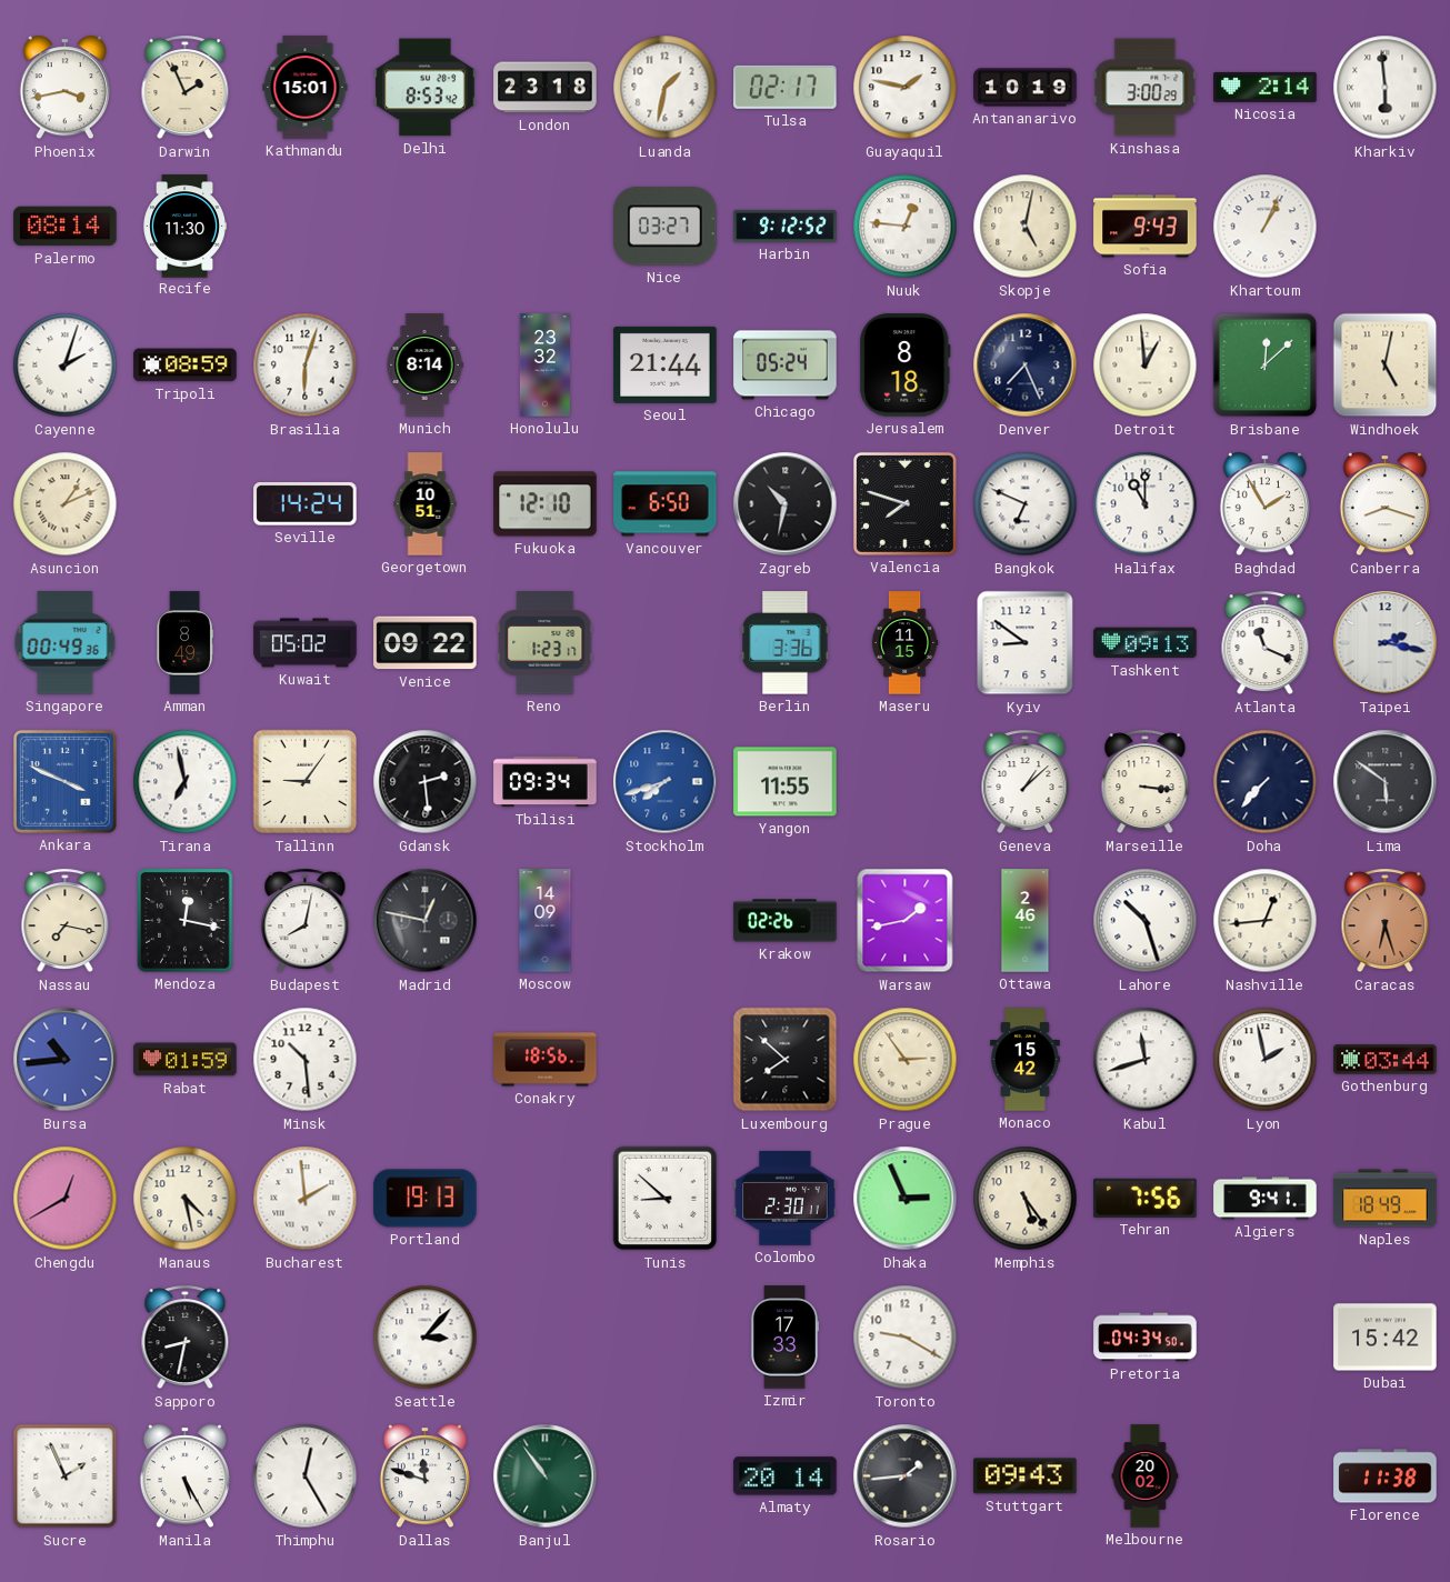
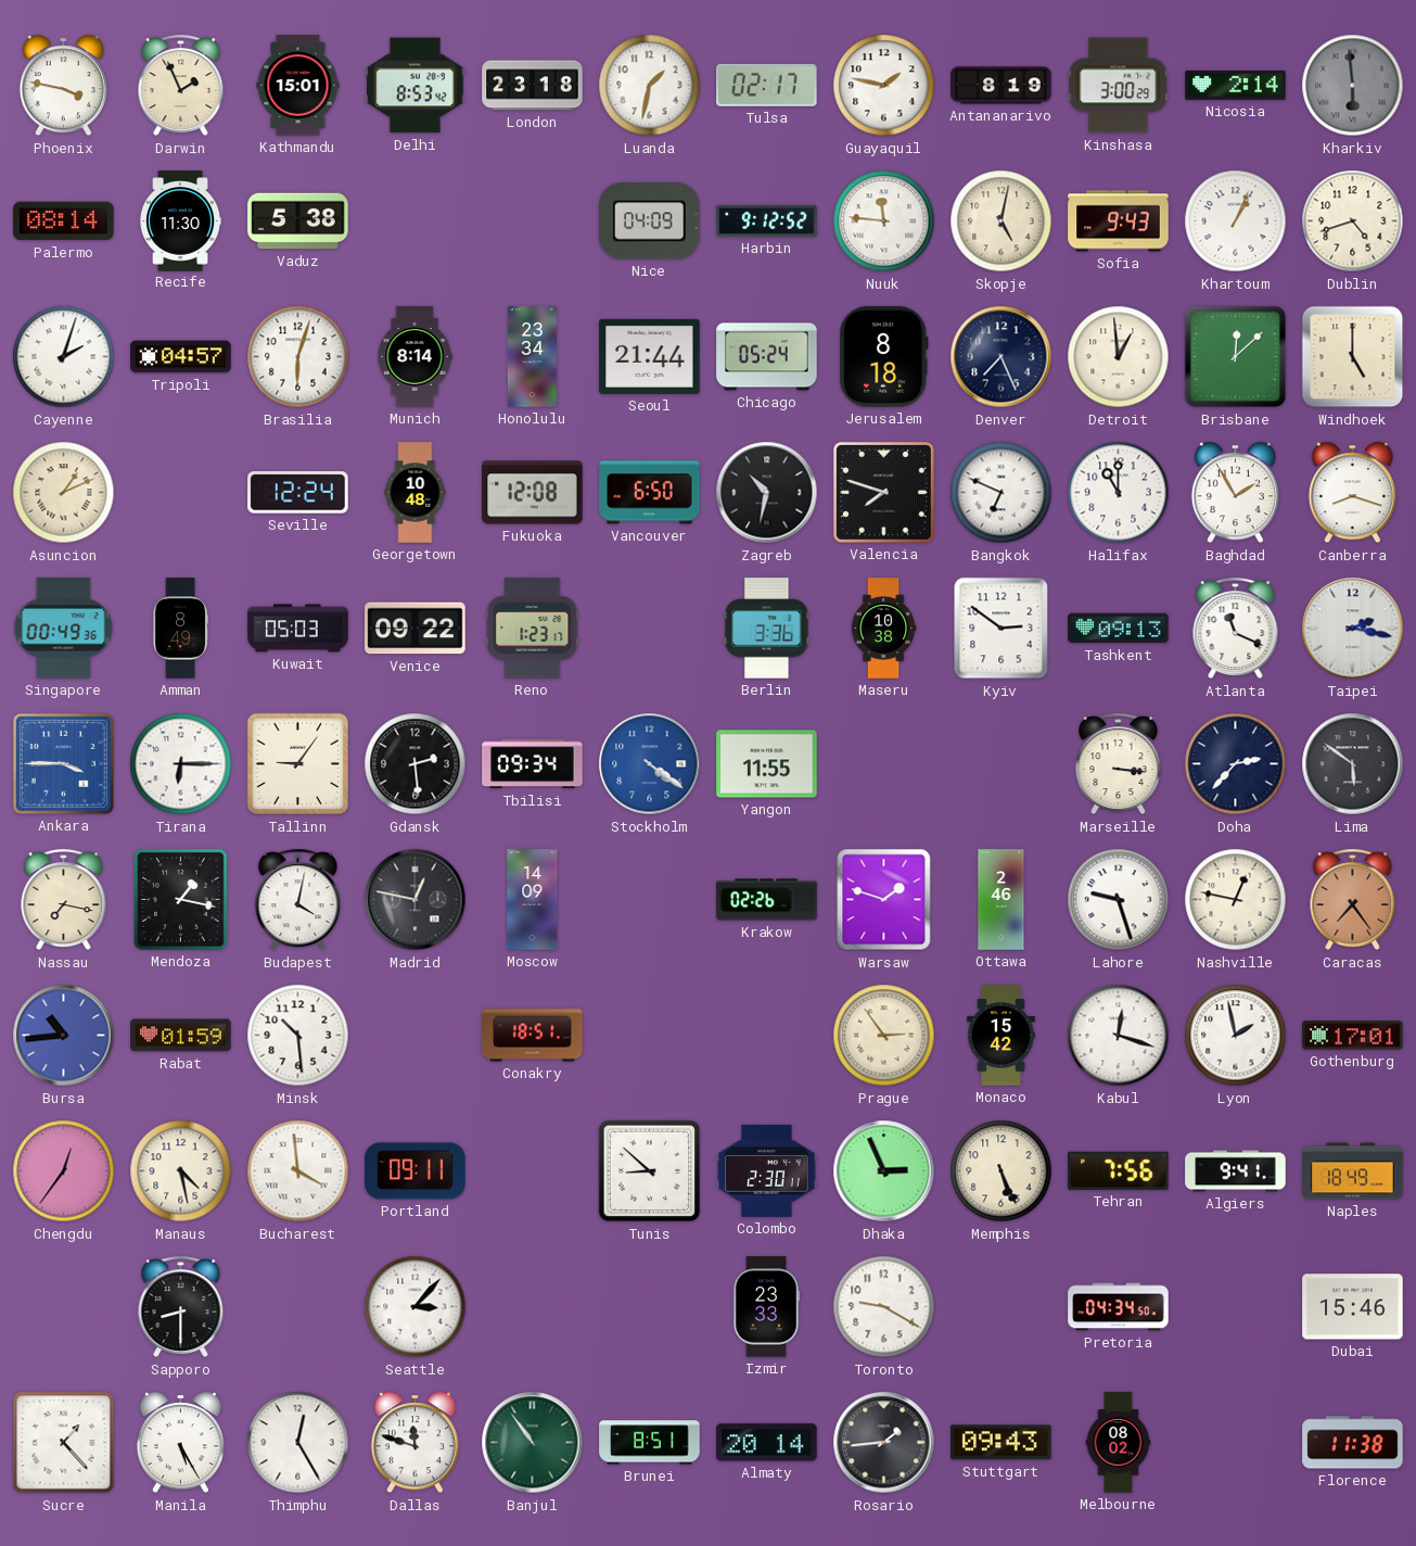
Phoenix: 3:43 -> 3:47 (63, 86)
Antananarivo: 10:19 -> 8:19 (1002, 86)
Kharkiv dial: white -> grey (1353, 86)
Vaduz: none -> 5:38 (298, 221)
Nice: 03:27 -> 04:09 (650, 221)
Nuuk: 12:46 -> 11:46 (884, 221)
Dublin: none -> 4:42 (1353, 221)
Tripoli: 08:59 -> 04:57 (181, 357)
Honolulu: 23:32 -> 23:34 (532, 357)
Windhoek: 5:02 -> 5:00 (1353, 357)
Seville: 14:24 -> 12:24 (298, 493)
Georgetown: 10:51 -> 10:48 (416, 493)
Fukuoka: 12:10 -> 12:08 (533, 493)
Kuwait: 05:02 -> 05:03 (298, 629)
Maseru: 11:15 -> 10:38 (883, 629)
Kyiv: 8:51 -> 2:51 (1002, 629)
Ankara: 3:49 -> 3:45 (63, 763)
Tirana: 6:58 -> 6:15 (181, 764)
Stockholm: 7:42 -> 4:21 (650, 764)
Geneva: 1:08 -> none (1026, 782)
Doha: 7:37 -> 2:37 (1236, 764)
Mendoza: 12:17 -> 1:17 (181, 900)
Budapest: 8:02 -> 4:02 (298, 900)
Warsaw: 1:43 -> 1:48 (884, 900)
Lahore: 10:27 -> 9:27 (1119, 900)
Nashville: 12:44 -> 12:47 (1236, 900)
Caracas: 6:27 -> 7:24 (1353, 900)
Conakry: 18:56 -> 18:51 (533, 1036)
Luxembourg: 7:52 -> none (786, 1060)
Kabul: 11:42 -> 12:18 (1119, 1036)
Gothenburg: 03:44 -> 17:01 (1353, 1036)
Chengdu: 12:40 -> 12:36 (64, 1171)
Bucharest: 1:59 -> 3:59 (298, 1171)
Portland: 19:13 -> 09:11 (416, 1171)
Memphis: 5:24 -> 5:26 (1002, 1171)
Sapporo: 8:32 -> 8:30 (181, 1307)
Izmir: 17:33 -> 23:33 (766, 1307)
Dubai: 15:42 -> 15:46 (1353, 1307)
Sucre: 1:56 -> 1:23 (64, 1443)
Brunei: none -> 8:51 (650, 1443)
Melbourne: 20:02 -> 08:02 (1119, 1443)
